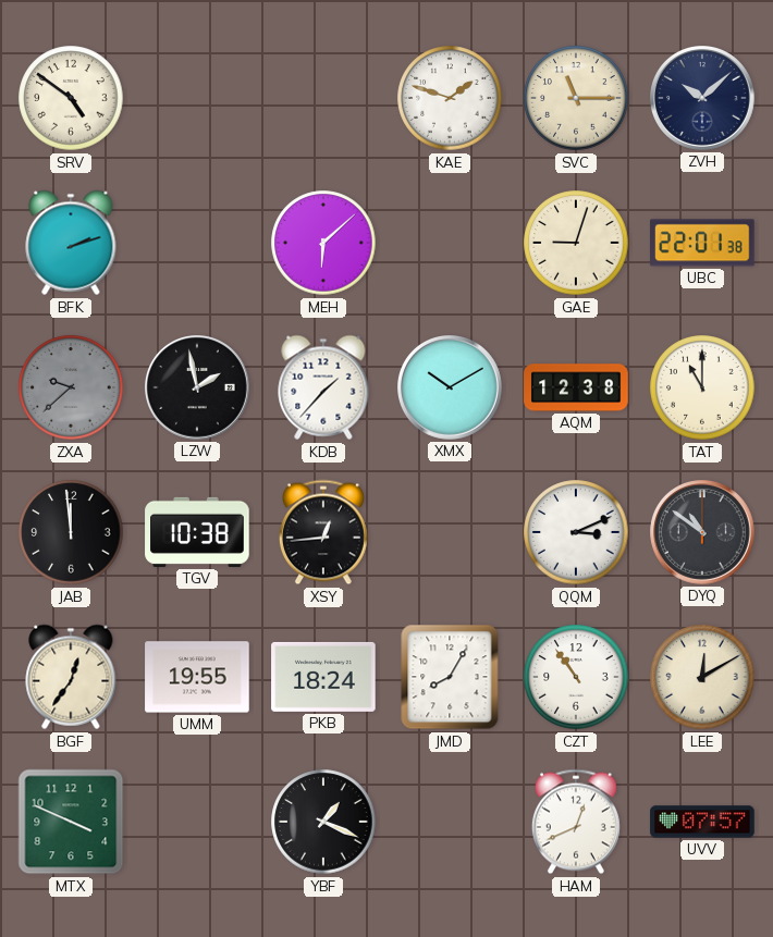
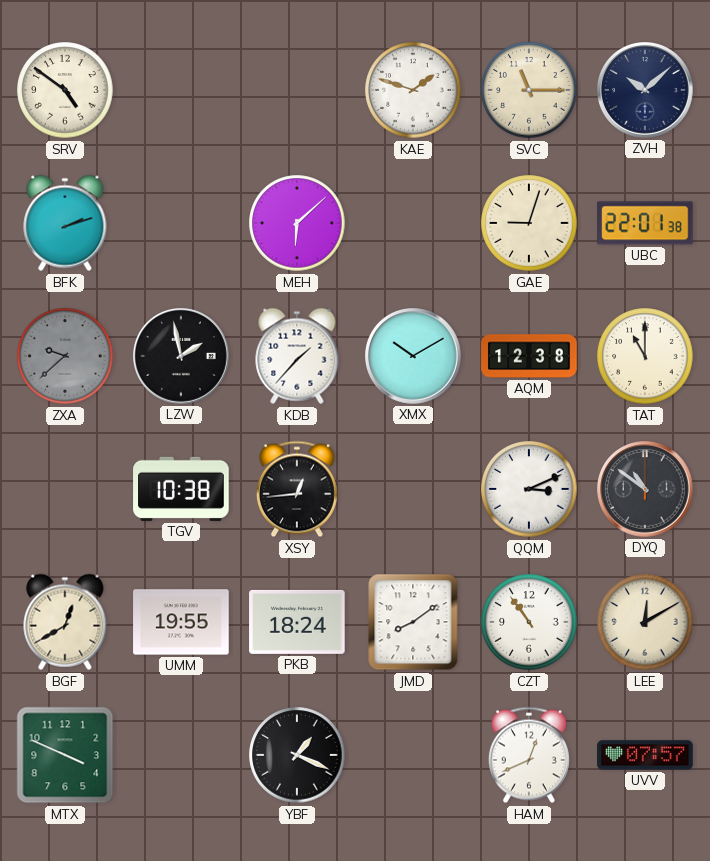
JAB: 11:59 -> none (71, 532)
BGF: 12:36 -> 12:40 (65, 622)
JMD: 8:05 -> 8:09 (413, 622)
